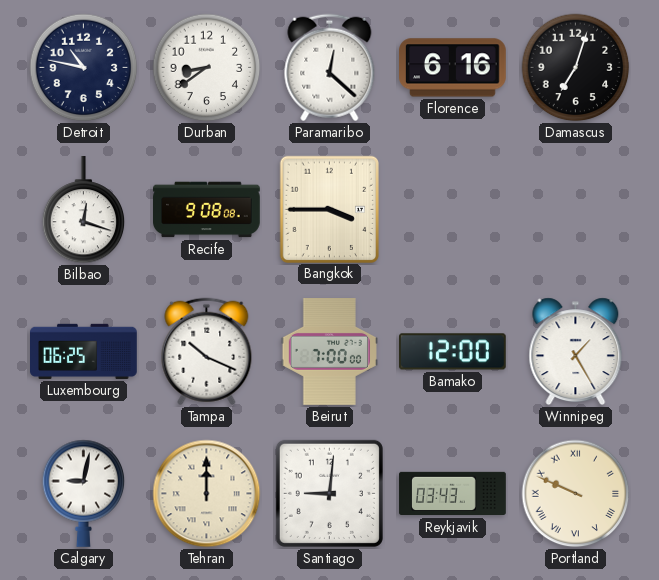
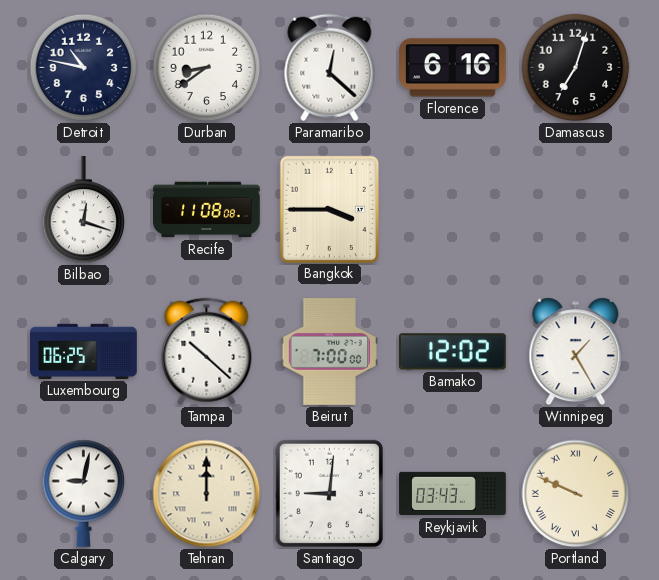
Recife: 9:08 -> 11:08 (207, 210)
Tampa: 10:19 -> 10:22 (207, 352)
Bamako: 12:00 -> 12:02 (453, 352)
